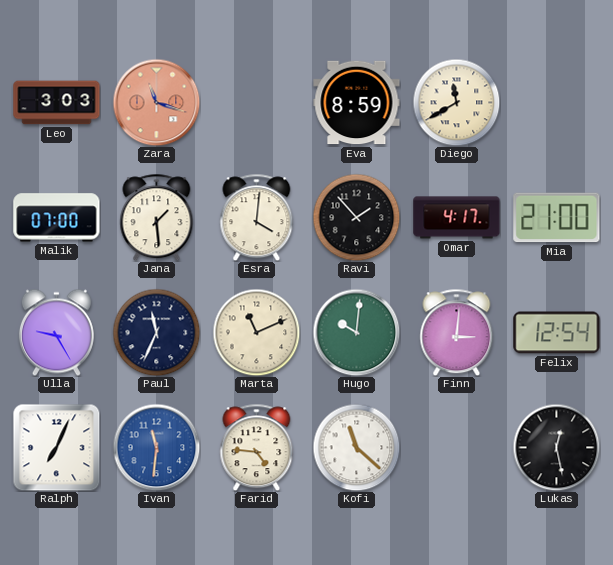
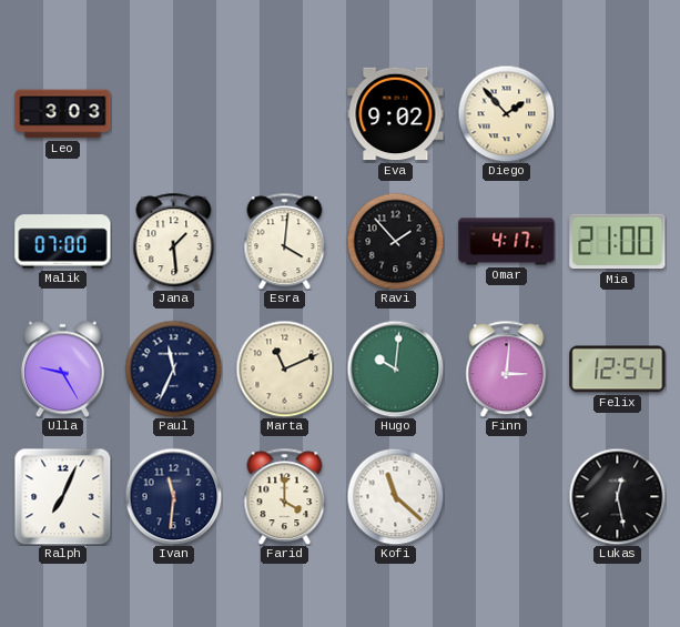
Zara: 11:18 -> none (156, 102)
Eva: 8:59 -> 9:02 (396, 114)
Diego: 11:40 -> 1:53 (506, 113)
Ivan dial: blue -> navy (173, 496)
Farid: 4:46 -> 4:00 (285, 496)
